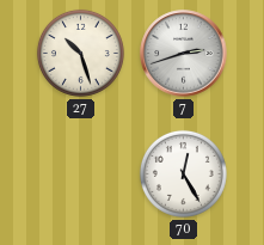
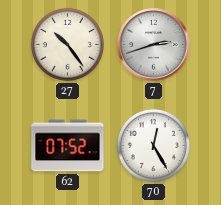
27: 10:27 -> 10:24 (67, 44)
62: none -> 07:52 (68, 146)
